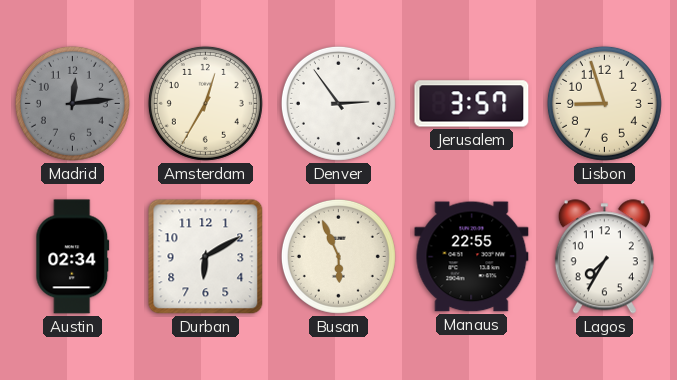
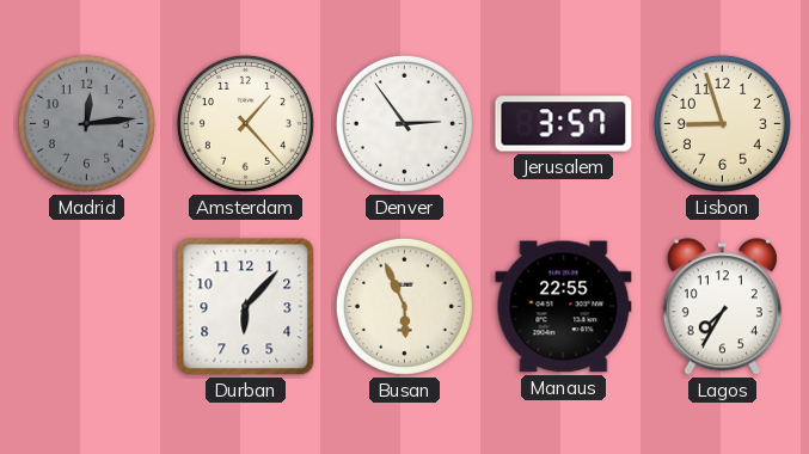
Amsterdam: 12:35 -> 1:23 (245, 123)
Austin: 02:34 -> none (73, 257)
Durban: 6:10 -> 6:07 (246, 307)
